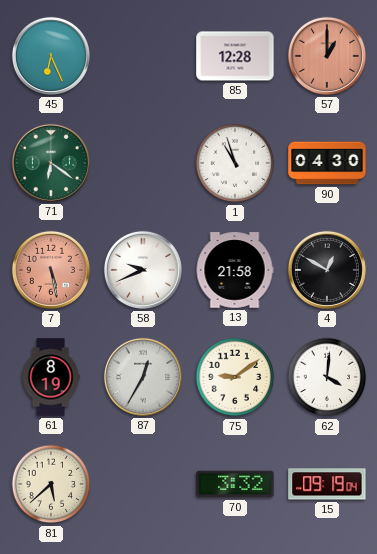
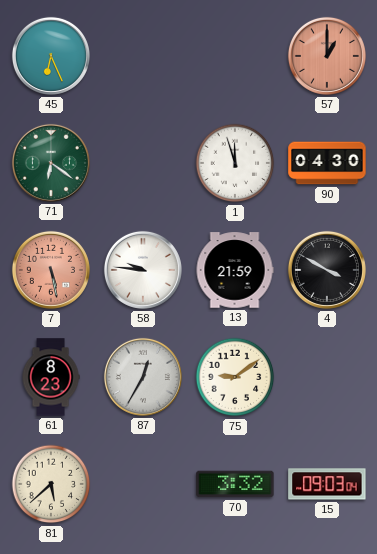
85: 12:28 -> none (235, 56)
1: 10:57 -> 11:57 (235, 163)
58: 9:41 -> 9:46 (143, 270)
13: 21:58 -> 21:59 (235, 270)
4: 12:50 -> 3:50 (327, 270)
61: 8:19 -> 8:23 (51, 377)
62: 4:01 -> none (327, 377)
15: 09:19 -> 09:03 (327, 484)
